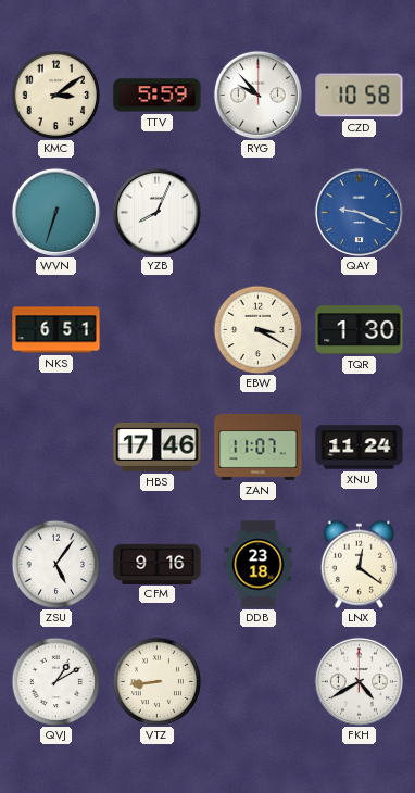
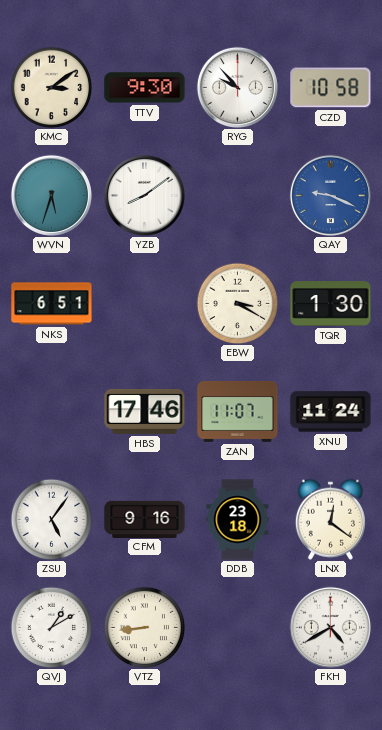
TTV: 5:59 -> 9:30 (145, 88)
WVN: 6:33 -> 5:33 (51, 195)
YZB: 8:04 -> 8:09 (144, 195)
